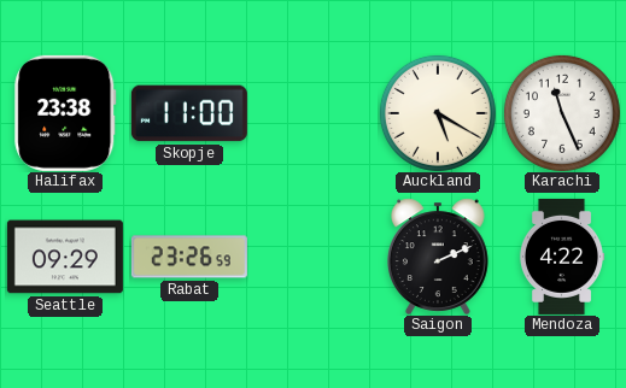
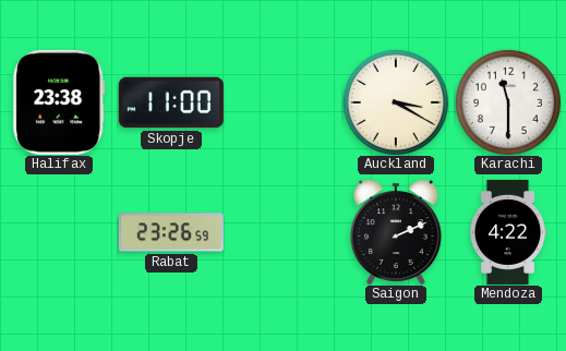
Auckland: 5:20 -> 3:20 (396, 102)
Karachi: 11:26 -> 11:30 (508, 102)
Seattle: 09:29 -> none (65, 257)
